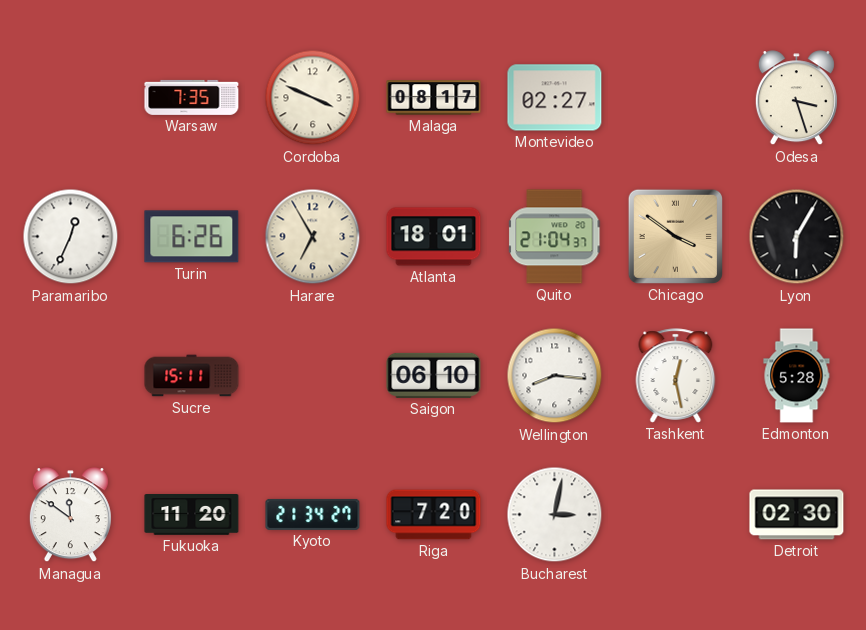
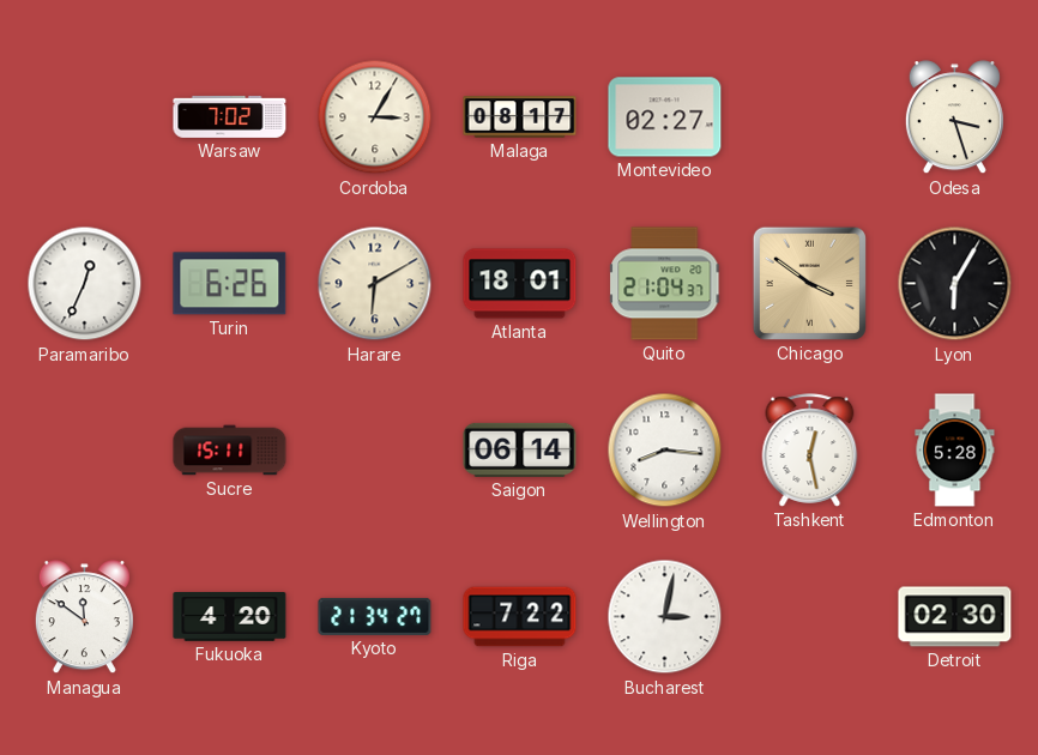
Warsaw: 7:35 -> 7:02 (230, 116)
Cordoba: 3:49 -> 3:05 (375, 117)
Harare: 6:55 -> 6:10 (375, 284)
Saigon: 06:10 -> 06:14 (520, 449)
Fukuoka: 11:20 -> 4:20 (230, 617)
Riga: 7:20 -> 7:22 (520, 617)
